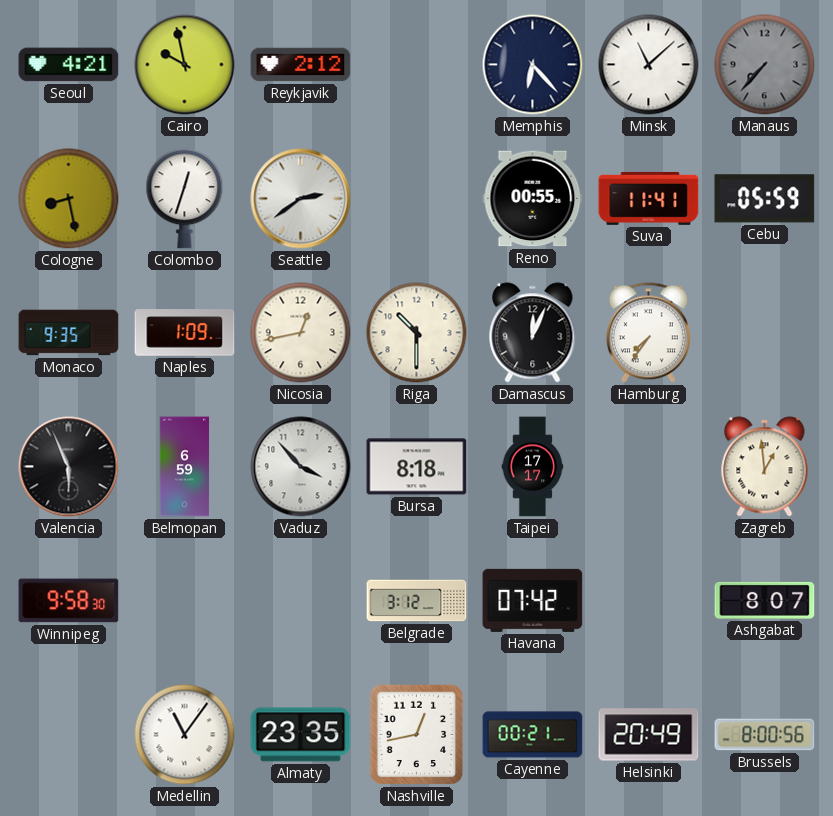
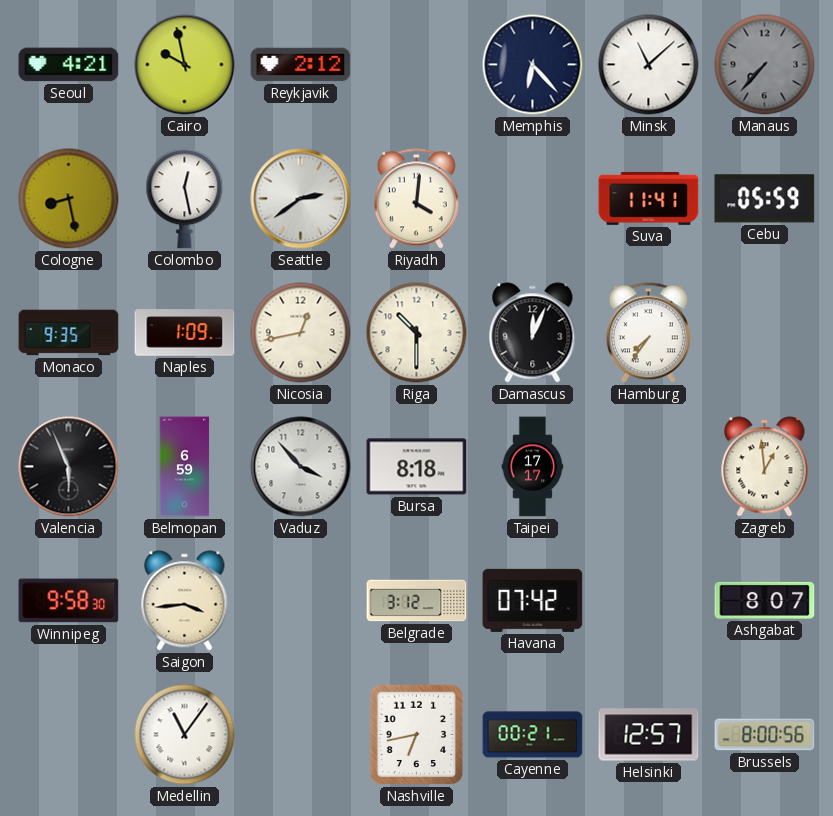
Colombo: 12:33 -> 12:28 (185, 199)
Riyadh: none -> 4:01 (416, 199)
Reno: 00:55 -> none (533, 199)
Saigon: none -> 3:44 (185, 601)
Almaty: 23:35 -> none (301, 735)
Nashville: 12:43 -> 6:43 (417, 735)
Helsinki: 20:49 -> 12:57 (649, 735)
